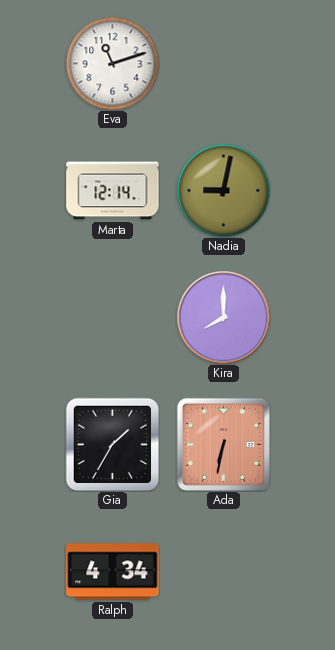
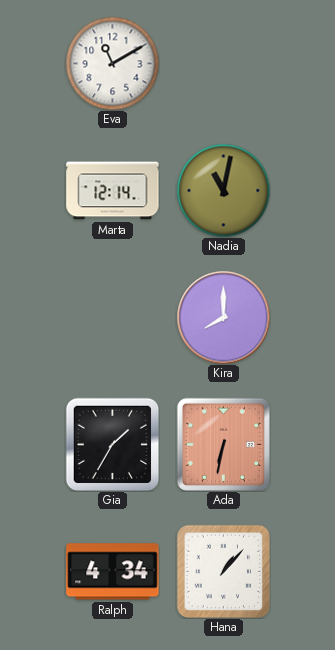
Eva: 11:12 -> 11:10 (112, 63)
Nadia: 9:02 -> 11:02 (223, 190)
Hana: none -> 1:07 (223, 571)
